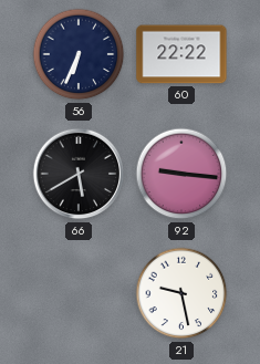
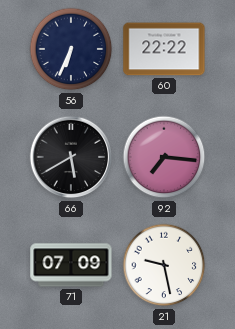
92: 9:16 -> 7:16 (164, 157)
71: none -> 07:09 (71, 265)
